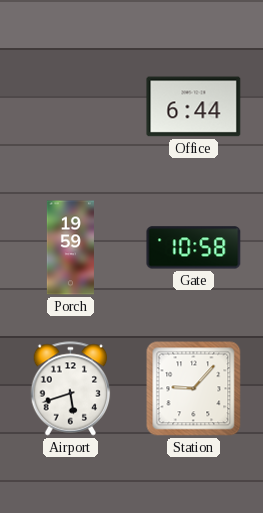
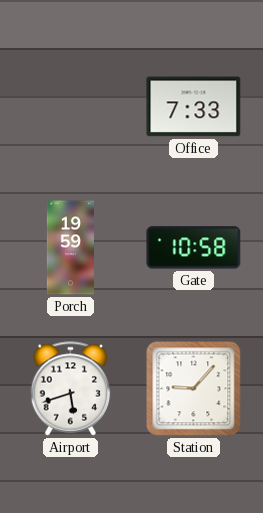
Office: 6:44 -> 7:33 (194, 107)
